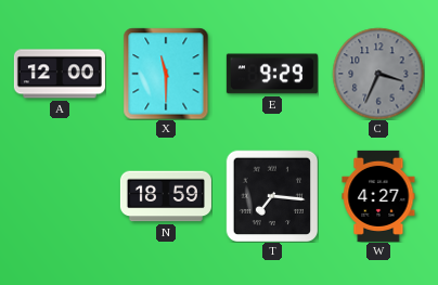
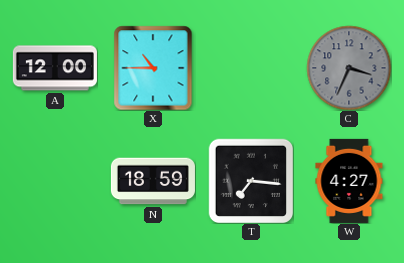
X: 11:30 -> 10:45 (153, 68)
E: 9:29 -> none (272, 74)
